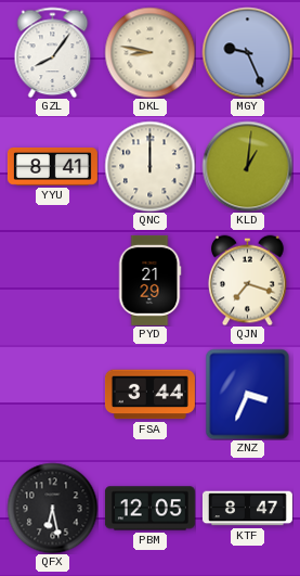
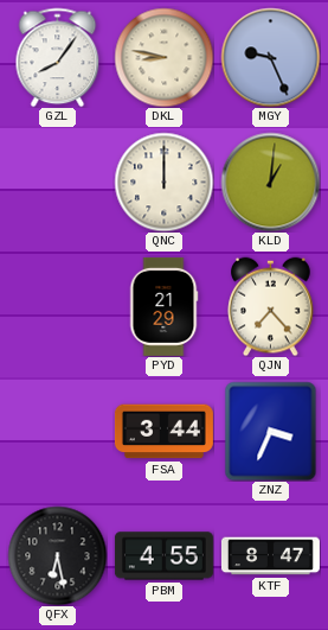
YYU: 8:41 -> none (52, 167)
QJN: 7:18 -> 7:23 (271, 306)
PBM: 12:05 -> 4:55 (163, 556)
